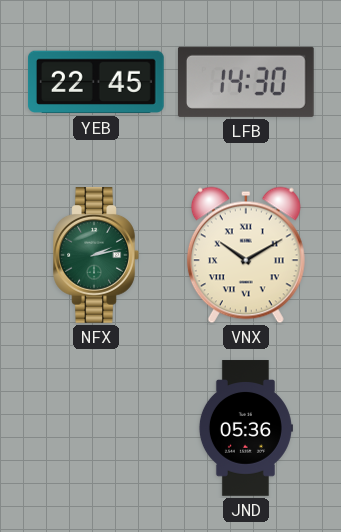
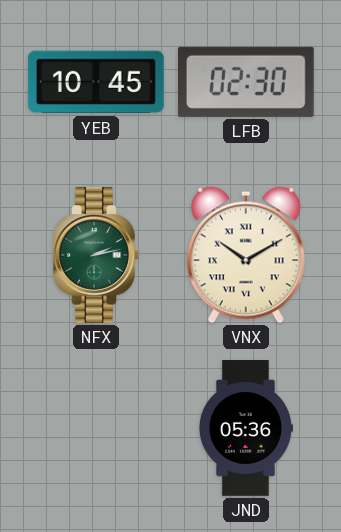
YEB: 22:45 -> 10:45 (96, 82)
LFB: 14:30 -> 02:30 (246, 82)
